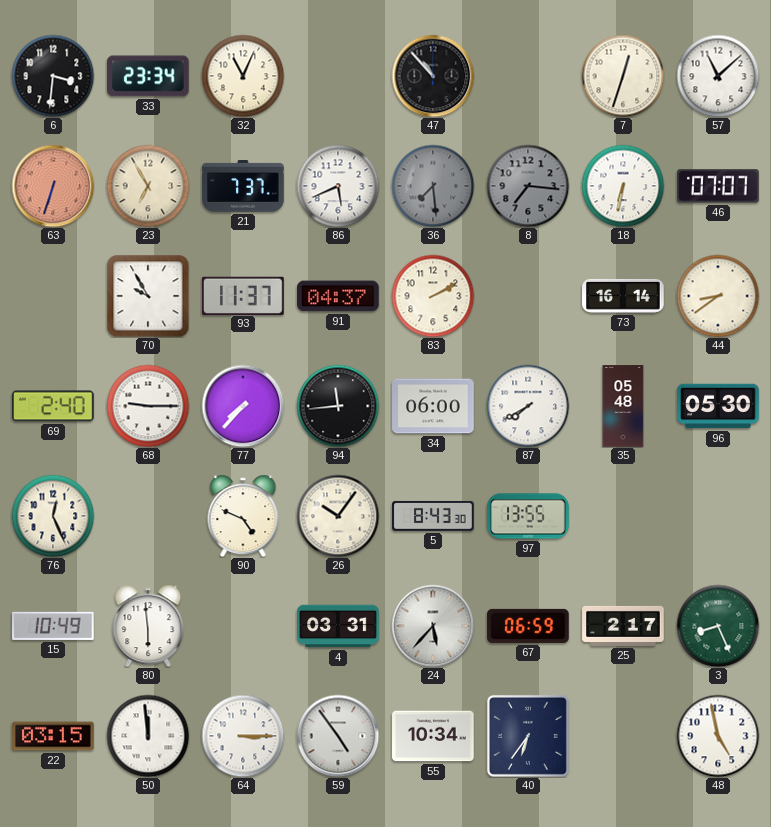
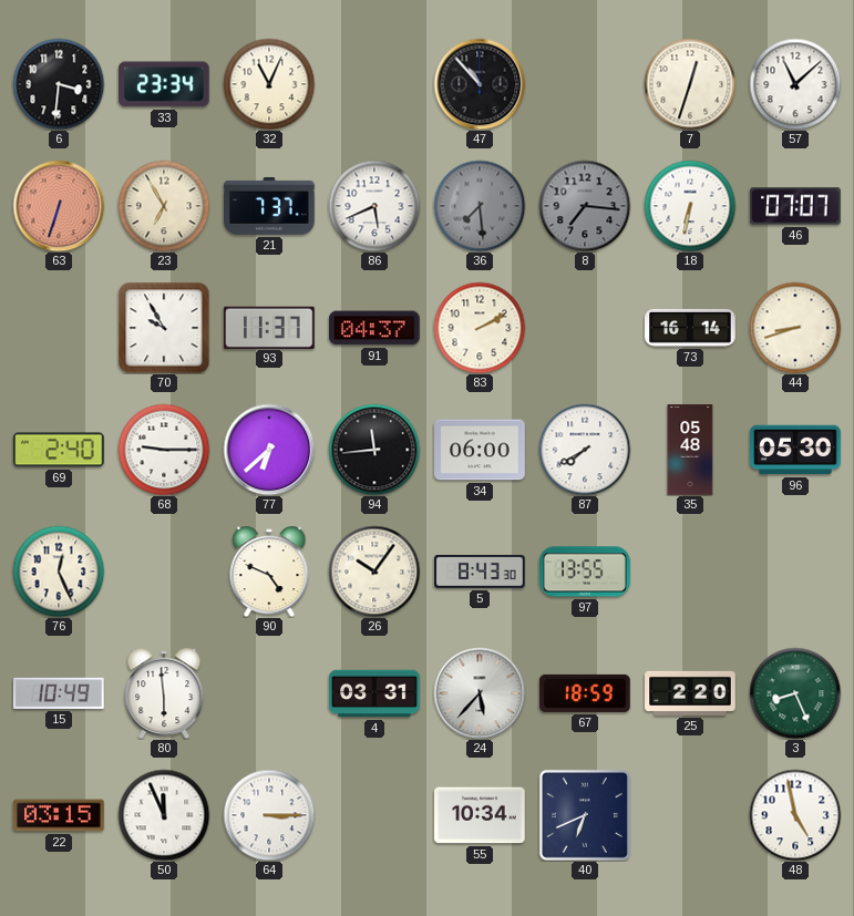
44: 8:39 -> 8:42 (795, 328)
77: 7:37 -> 6:38 (269, 450)
67: 06:59 -> 18:59 (585, 693)
25: 2:17 -> 2:20 (690, 693)
50: 11:59 -> 11:56 (164, 815)
59: 4:54 -> none (338, 736)
40: 6:36 -> 6:41 (585, 815)
